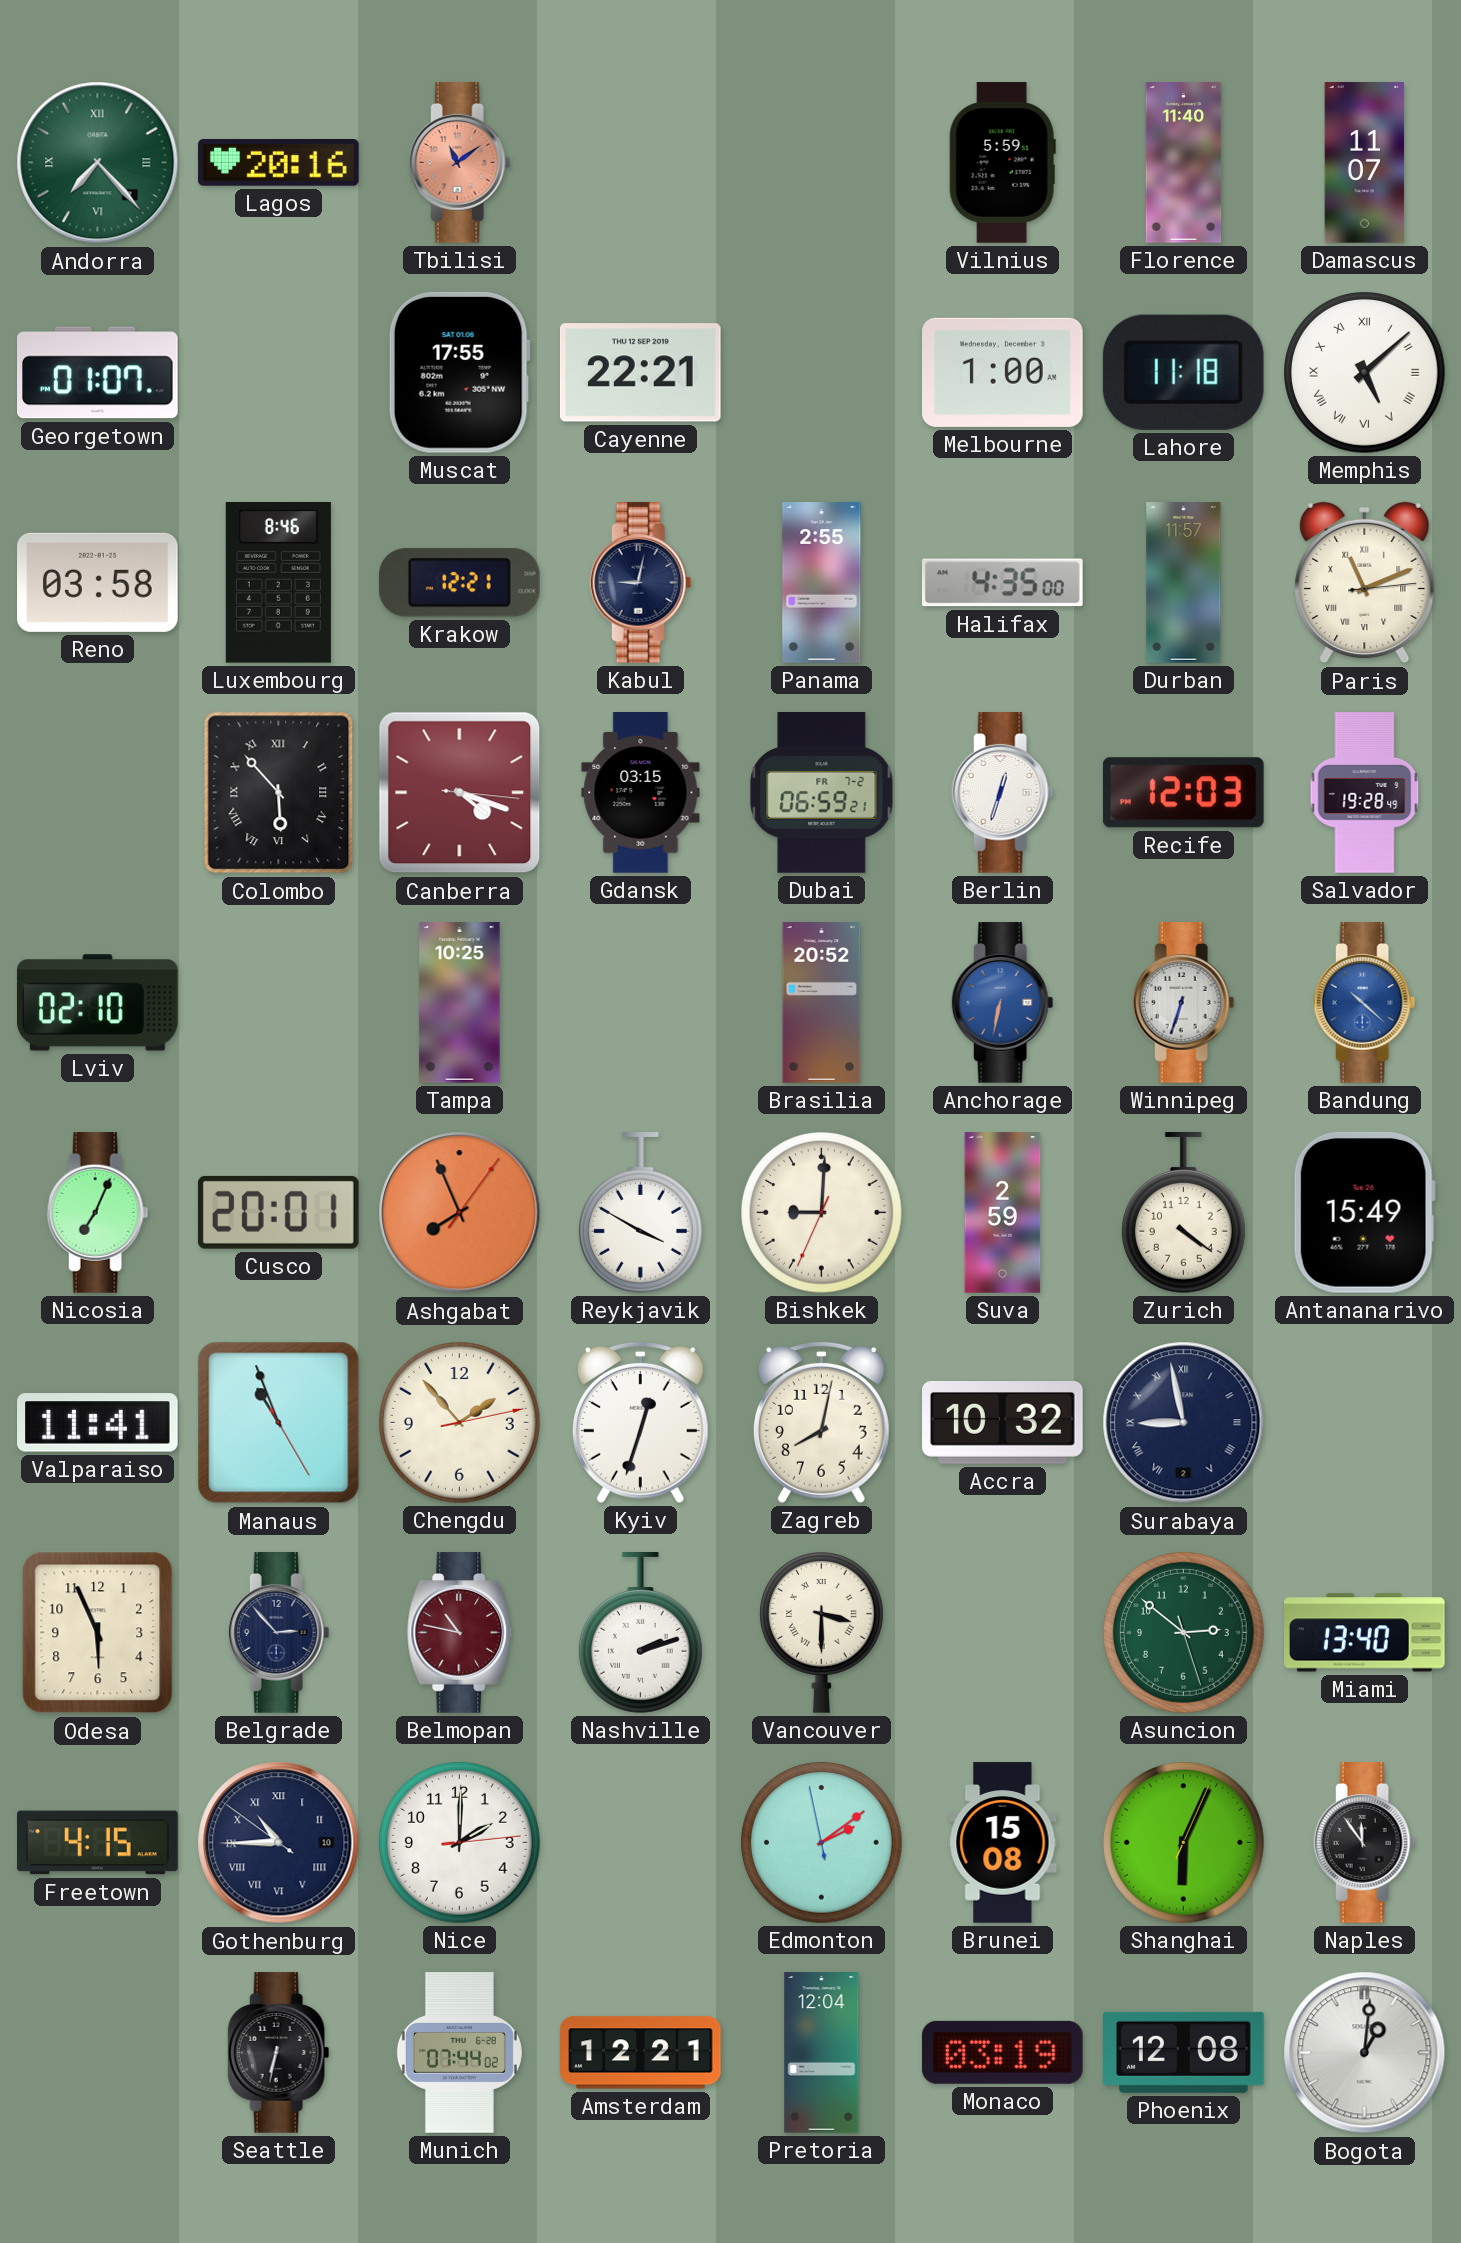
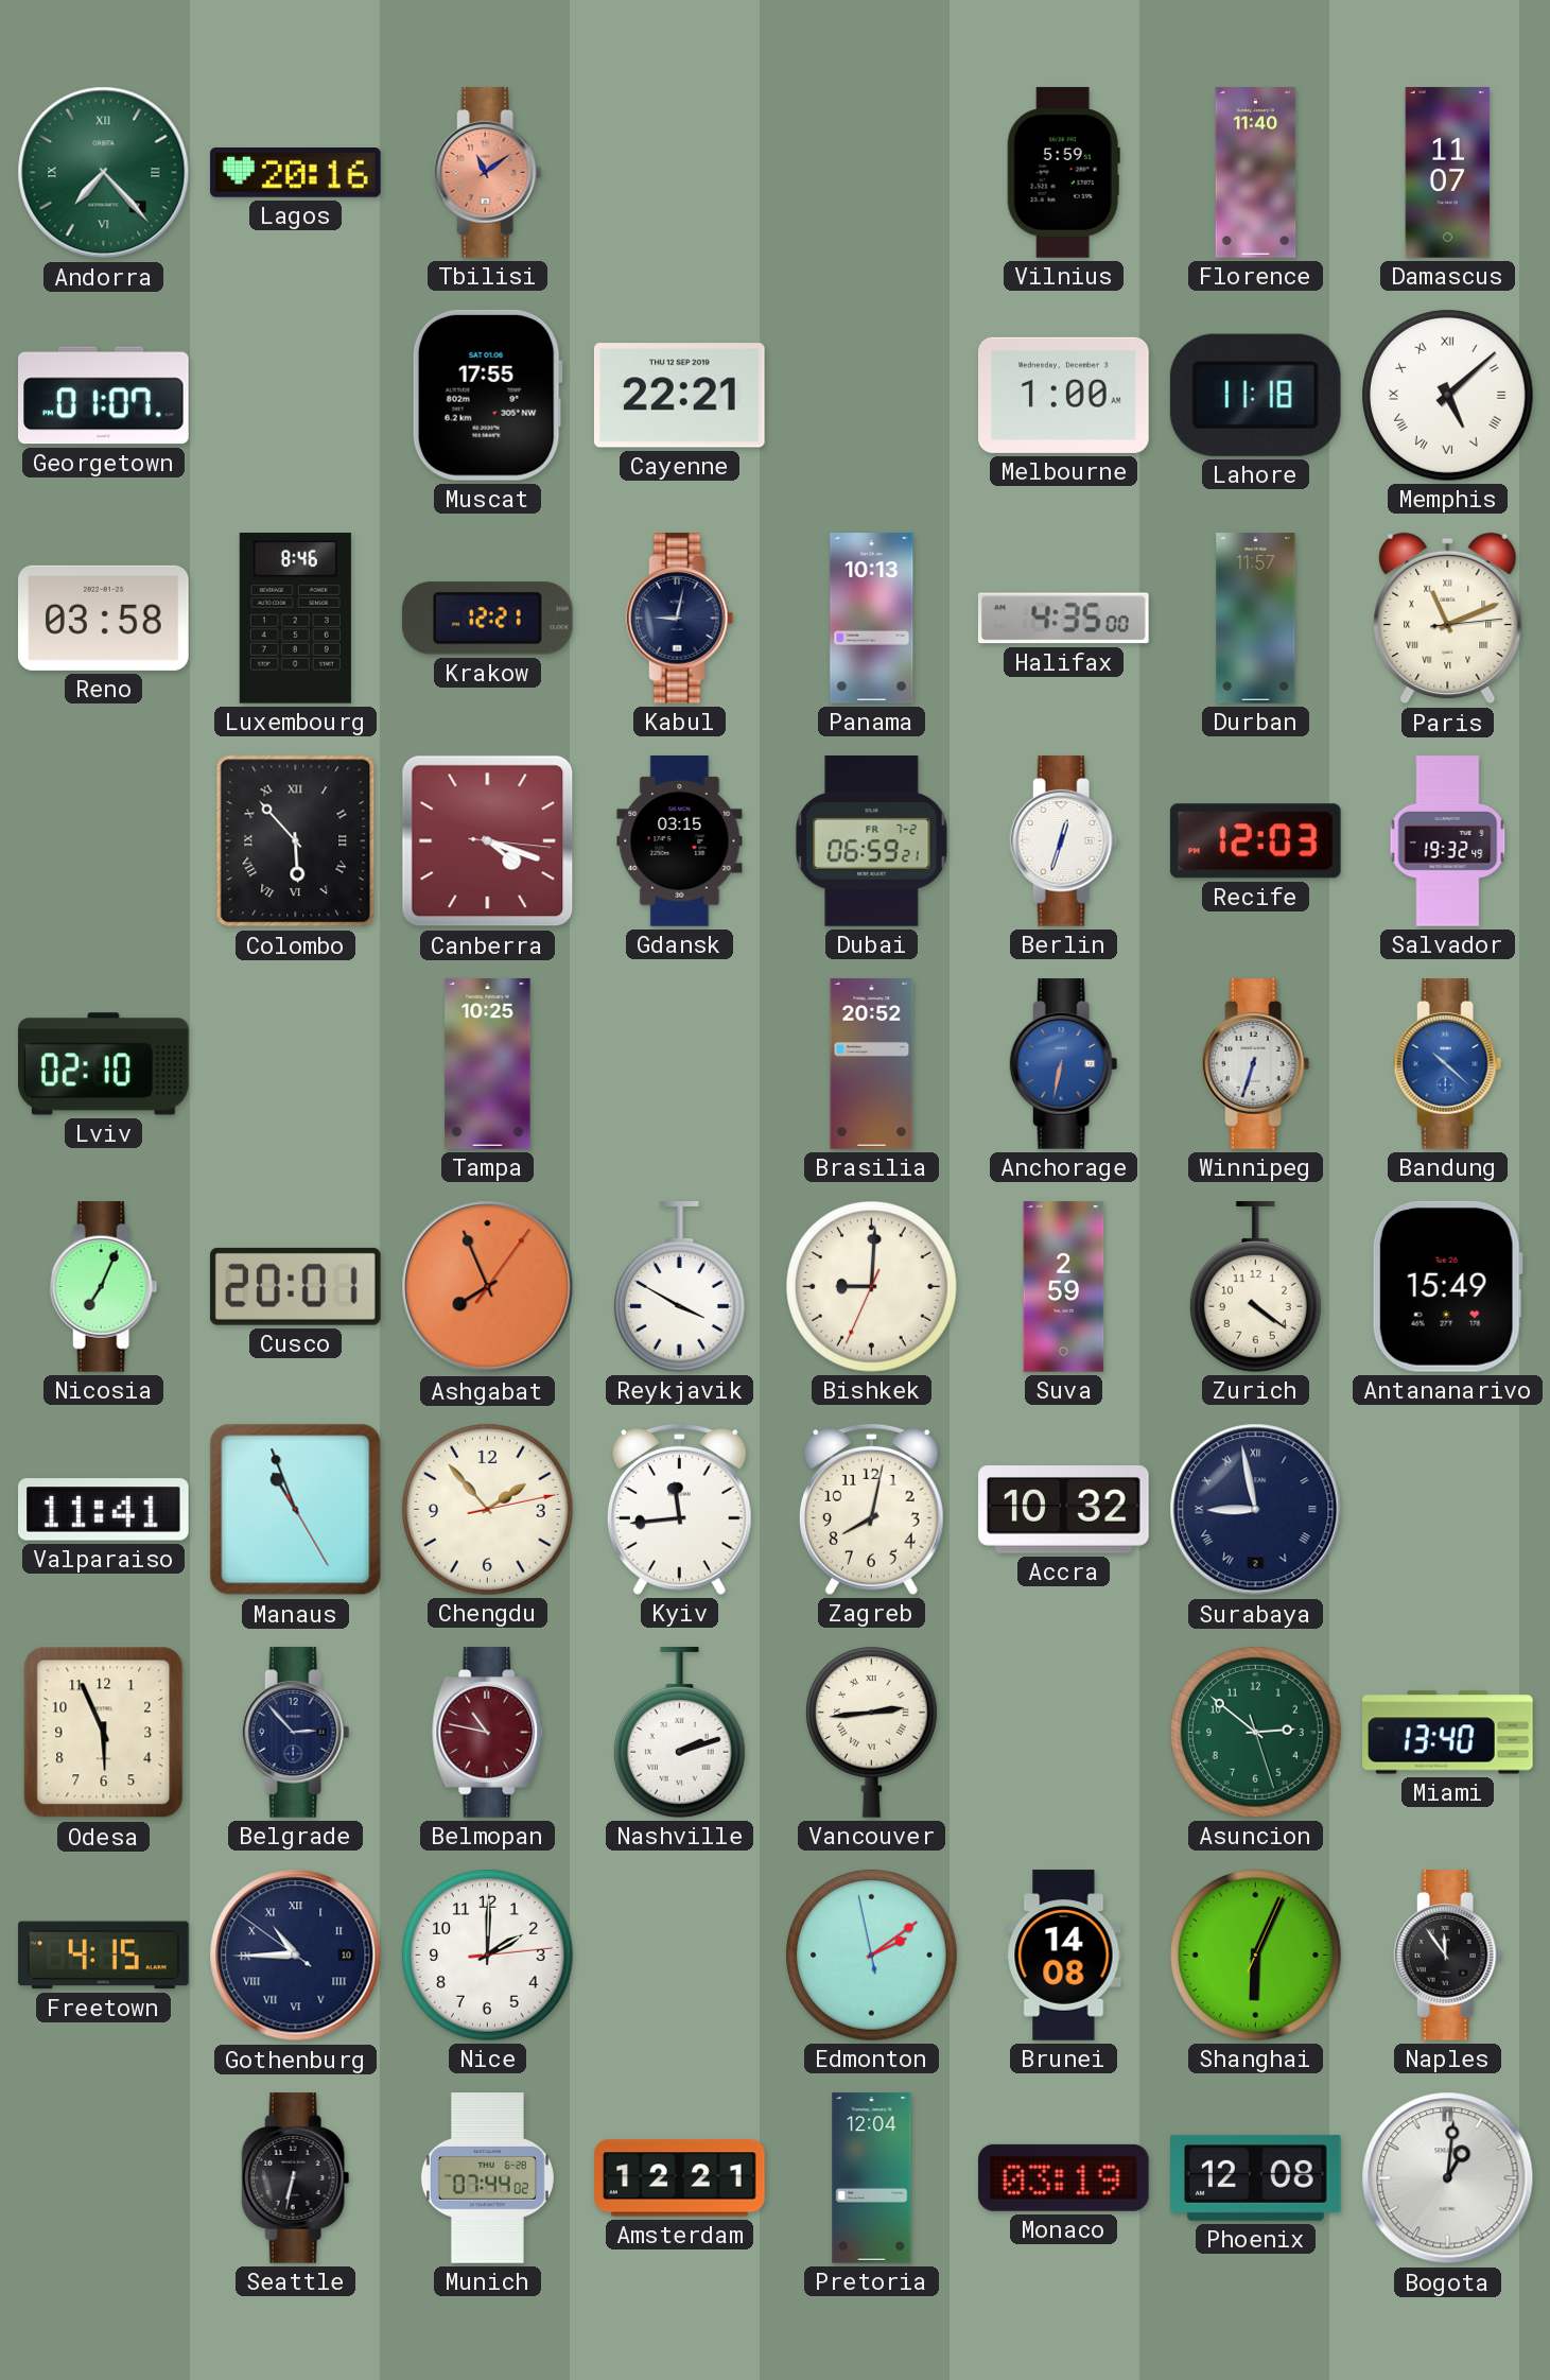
Panama: 2:55 -> 10:13 (872, 619)
Salvador: 19:28 -> 19:32 (1448, 841)
Kyiv: 12:33 -> 11:44 (679, 1509)
Vancouver: 3:30 -> 2:44 (871, 1733)
Brunei: 15:08 -> 14:08 (1064, 1956)
